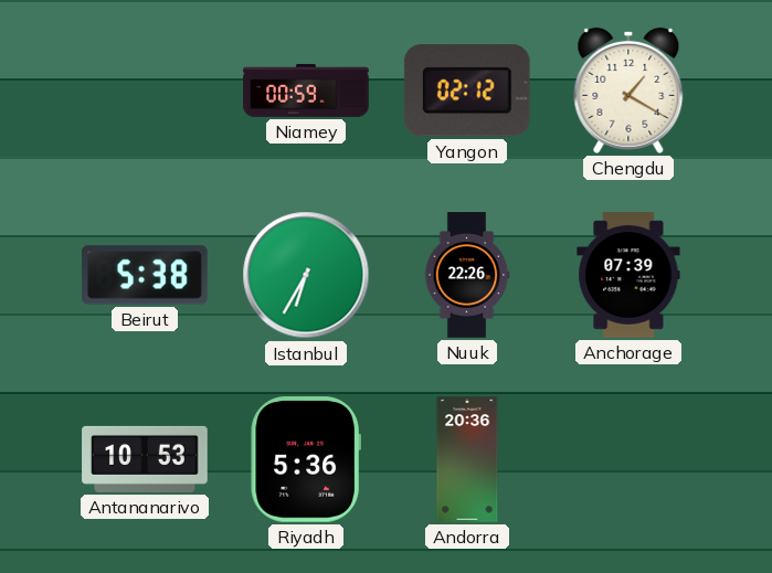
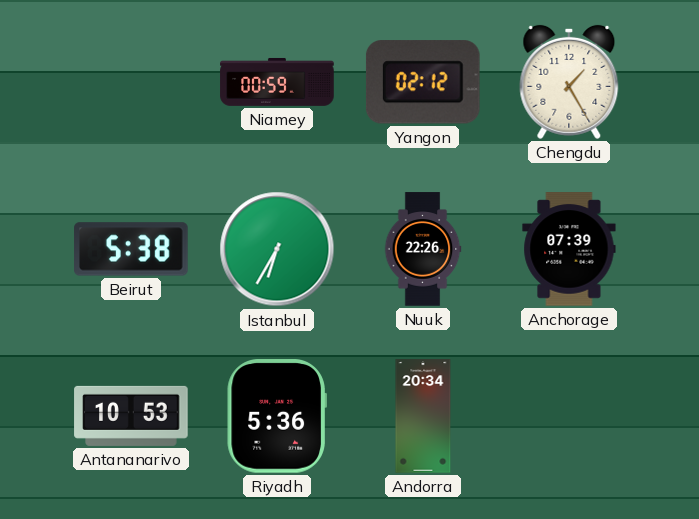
Chengdu: 1:20 -> 1:25 (569, 82)
Andorra: 20:36 -> 20:34 (423, 416)
